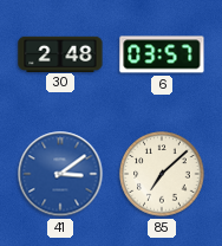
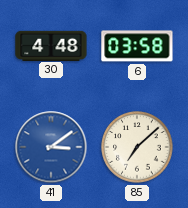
30: 2:48 -> 4:48 (51, 45)
6: 03:57 -> 03:58 (137, 46)
